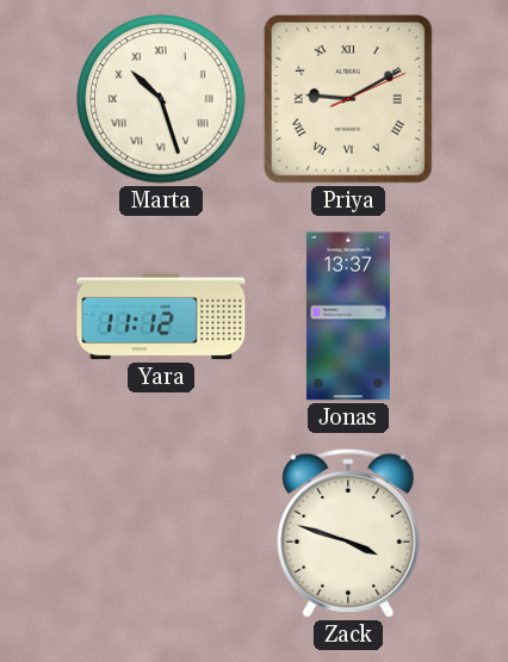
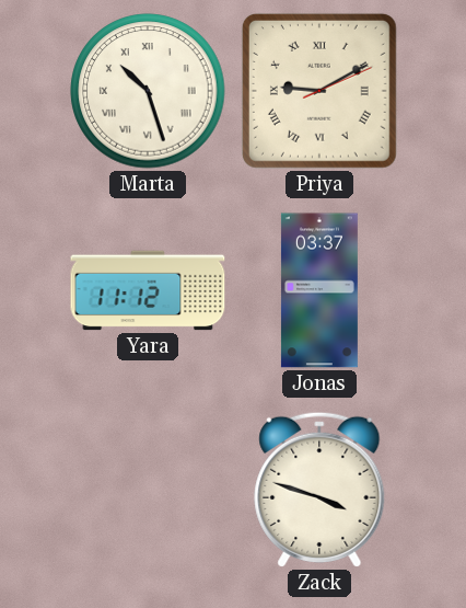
Jonas: 13:37 -> 03:37 (319, 290)
